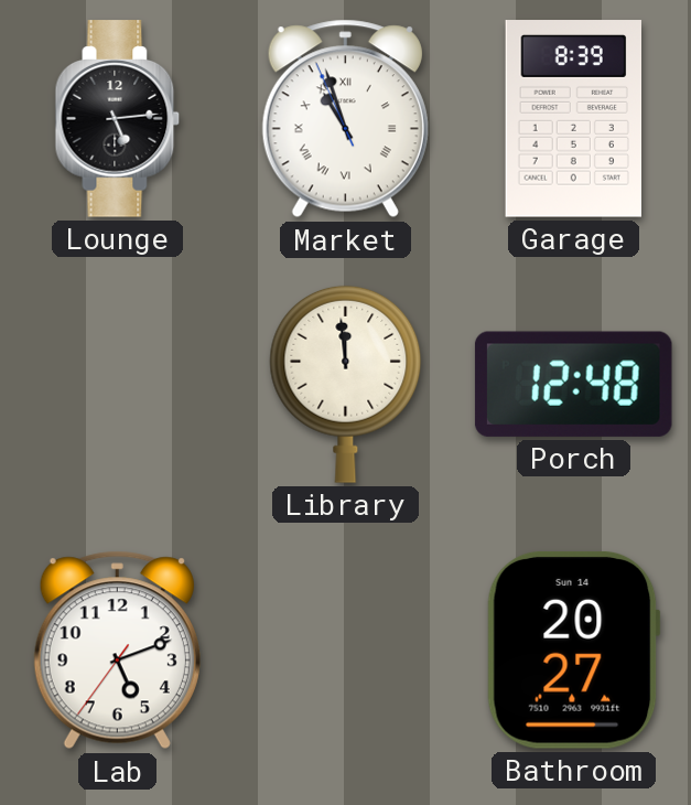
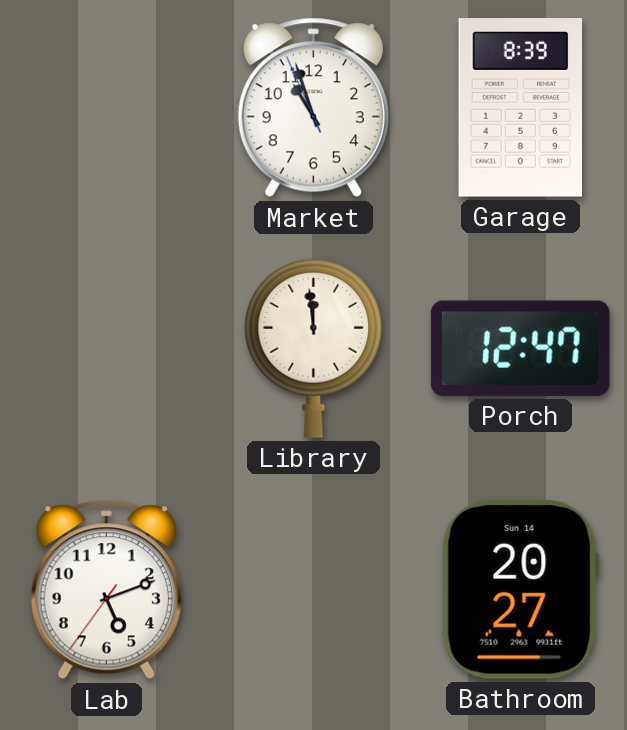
Lounge: 5:14 -> none (118, 119)
Market numerals: Roman -> Arabic (313, 108)
Porch: 12:48 -> 12:47 (520, 348)
